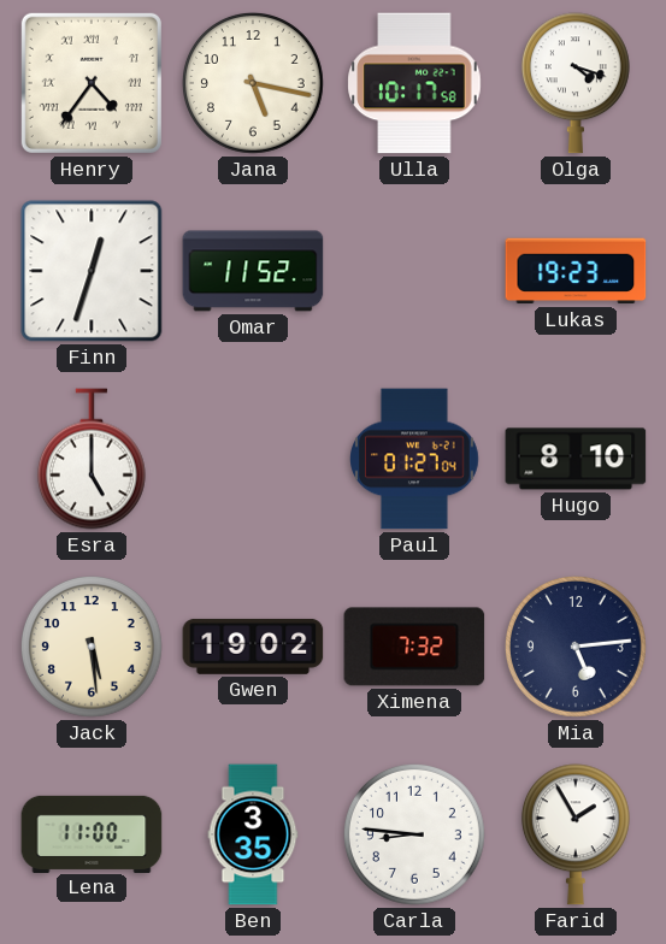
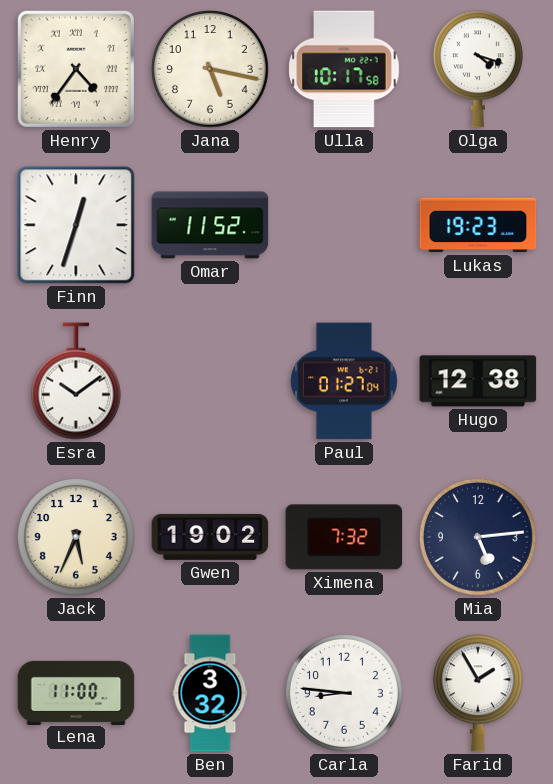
Esra: 5:00 -> 10:09 (76, 381)
Hugo: 8:10 -> 12:38 (478, 381)
Jack: 5:29 -> 5:34 (77, 538)
Ben: 3:35 -> 3:32 (210, 693)
